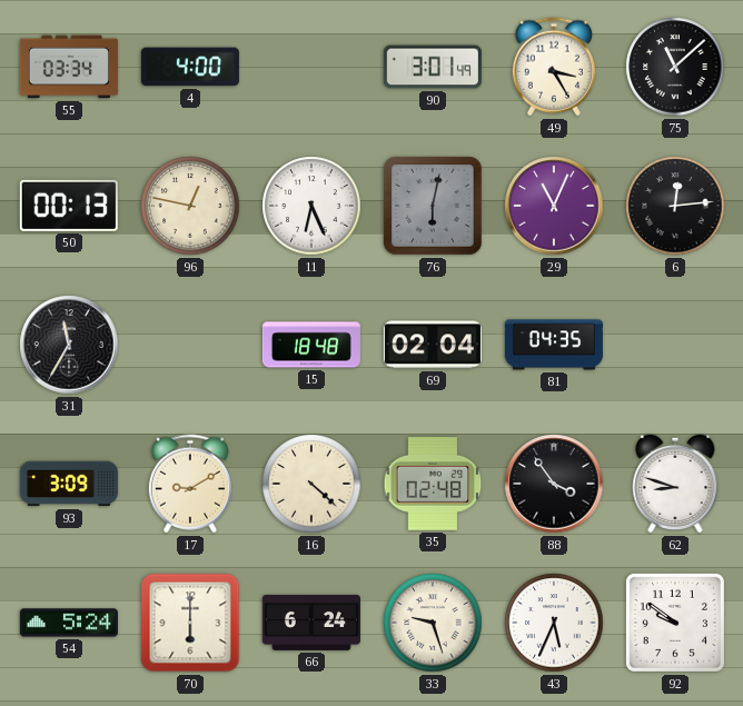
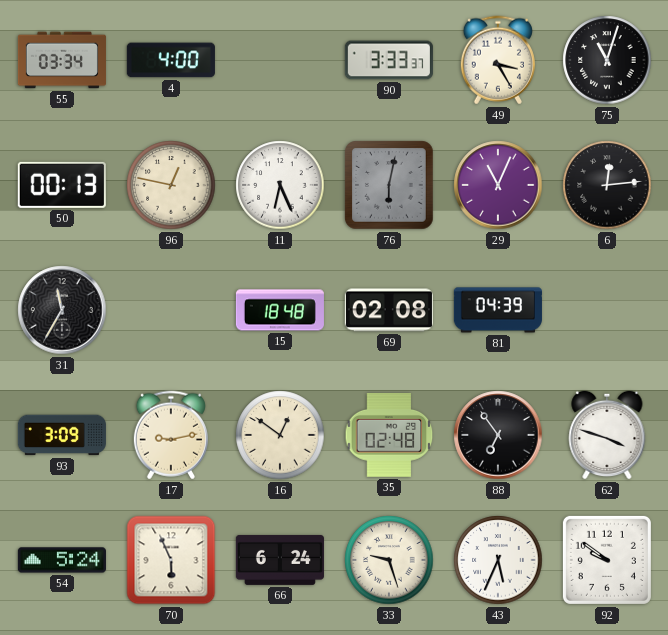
90: 3:01 -> 3:33 (389, 60)
75: 11:08 -> 11:03 (607, 60)
69: 02:04 -> 02:08 (389, 310)
81: 04:35 -> 04:39 (498, 310)
17: 9:10 -> 9:13 (171, 435)
16: 4:22 -> 12:51 (280, 435)
88: 3:54 -> 6:54 (498, 435)
62: 8:48 -> 3:48 (607, 435)
70: 6:00 -> 5:56 (171, 560)
